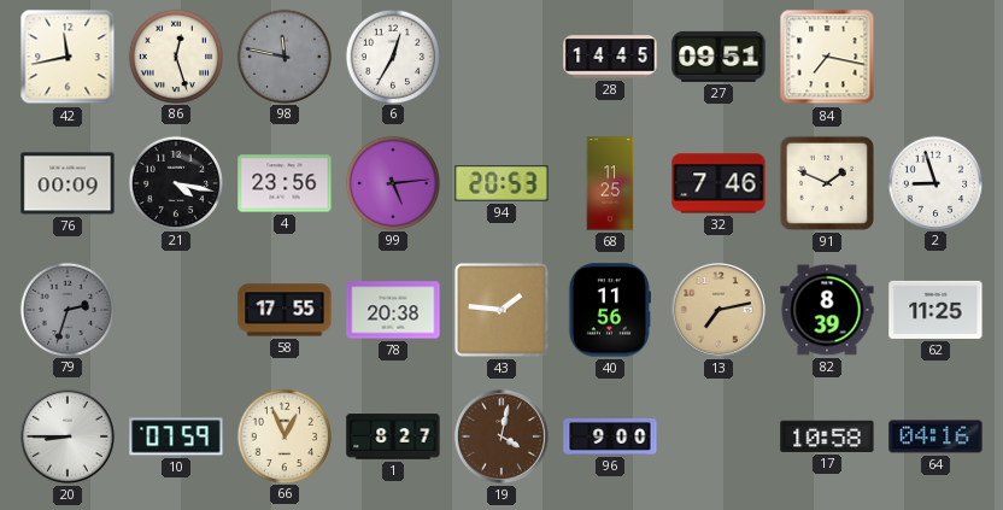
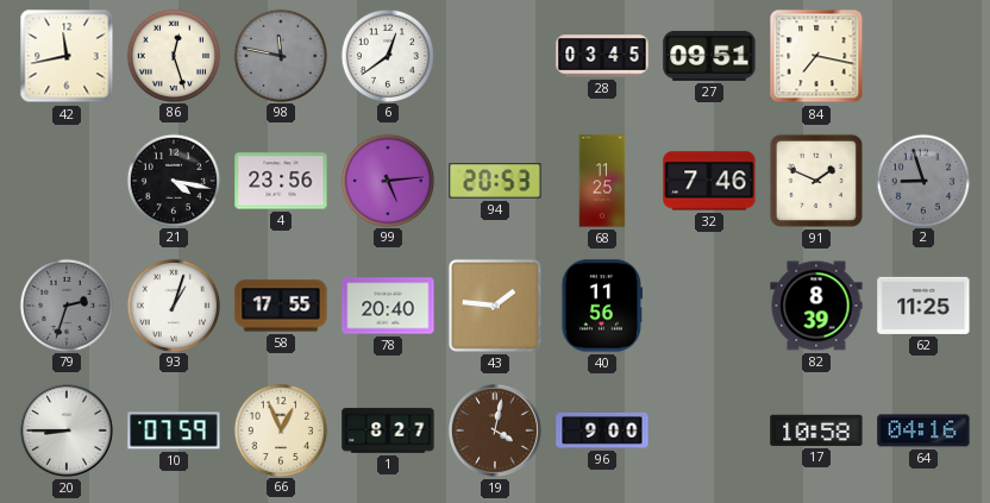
6: 12:35 -> 12:39 (387, 55)
28: 14:45 -> 03:45 (602, 56)
76: 00:09 -> none (68, 183)
2 dial: white -> grey (922, 180)
93: none -> 1:03 (173, 304)
78: 20:38 -> 20:40 (388, 306)
13: 7:13 -> none (718, 310)
